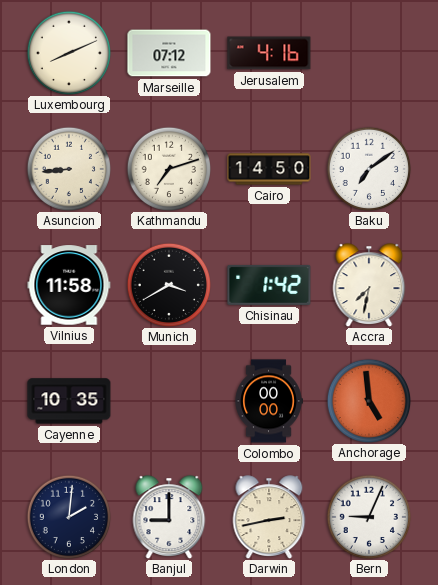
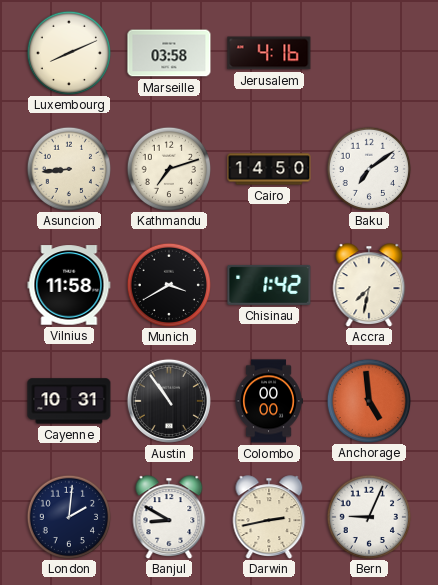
Marseille: 07:12 -> 03:58 (169, 53)
Cayenne: 10:35 -> 10:31 (69, 401)
Austin: none -> 10:54 (169, 401)
Banjul: 9:00 -> 8:50 (169, 517)
